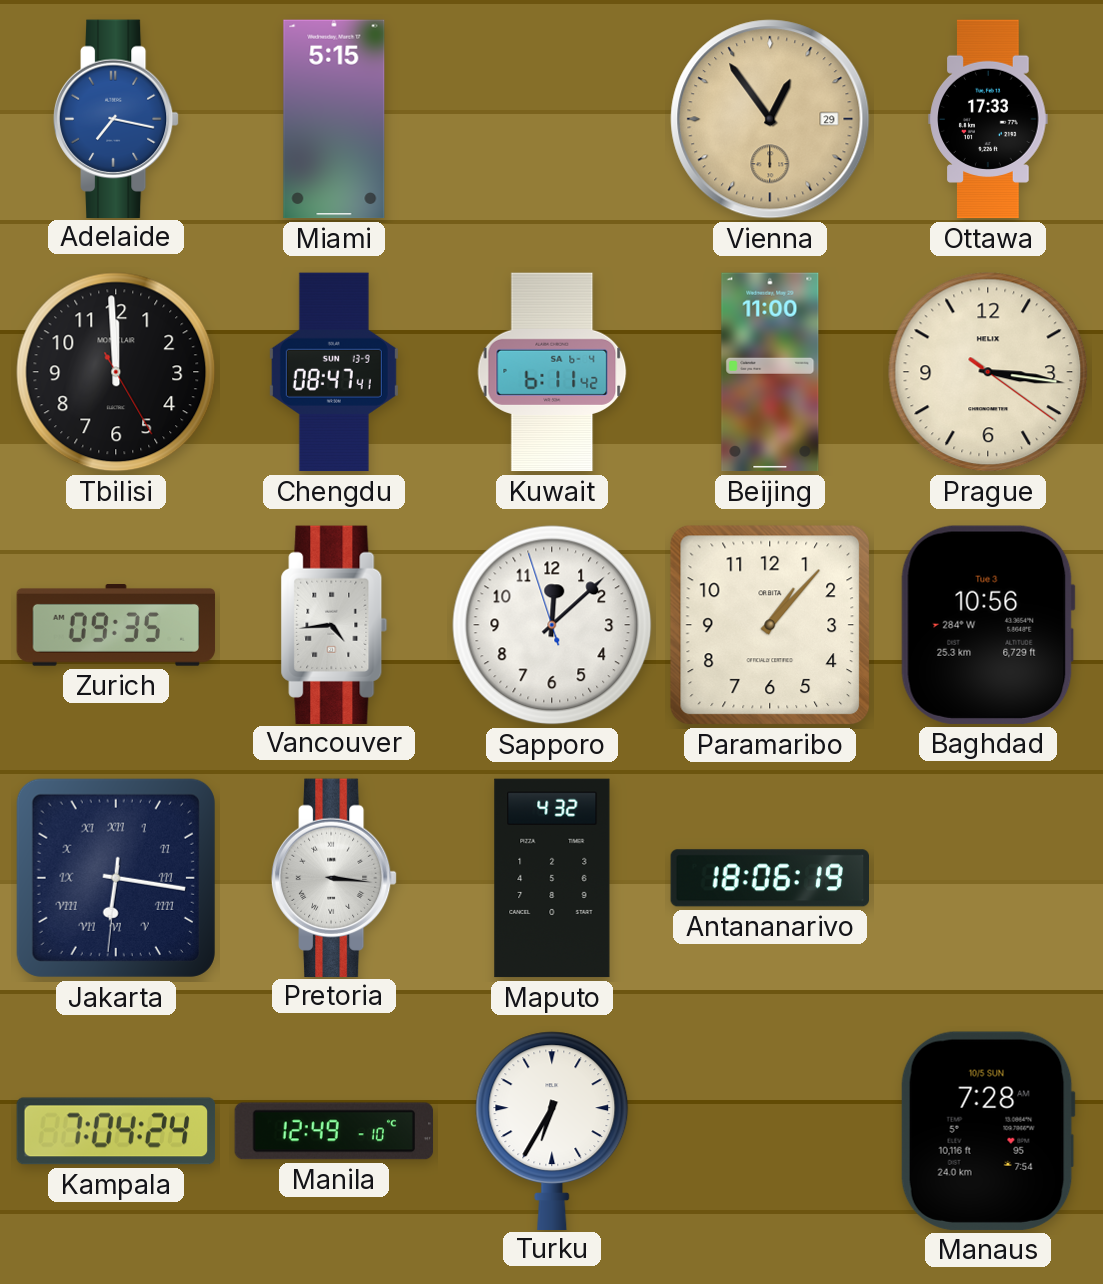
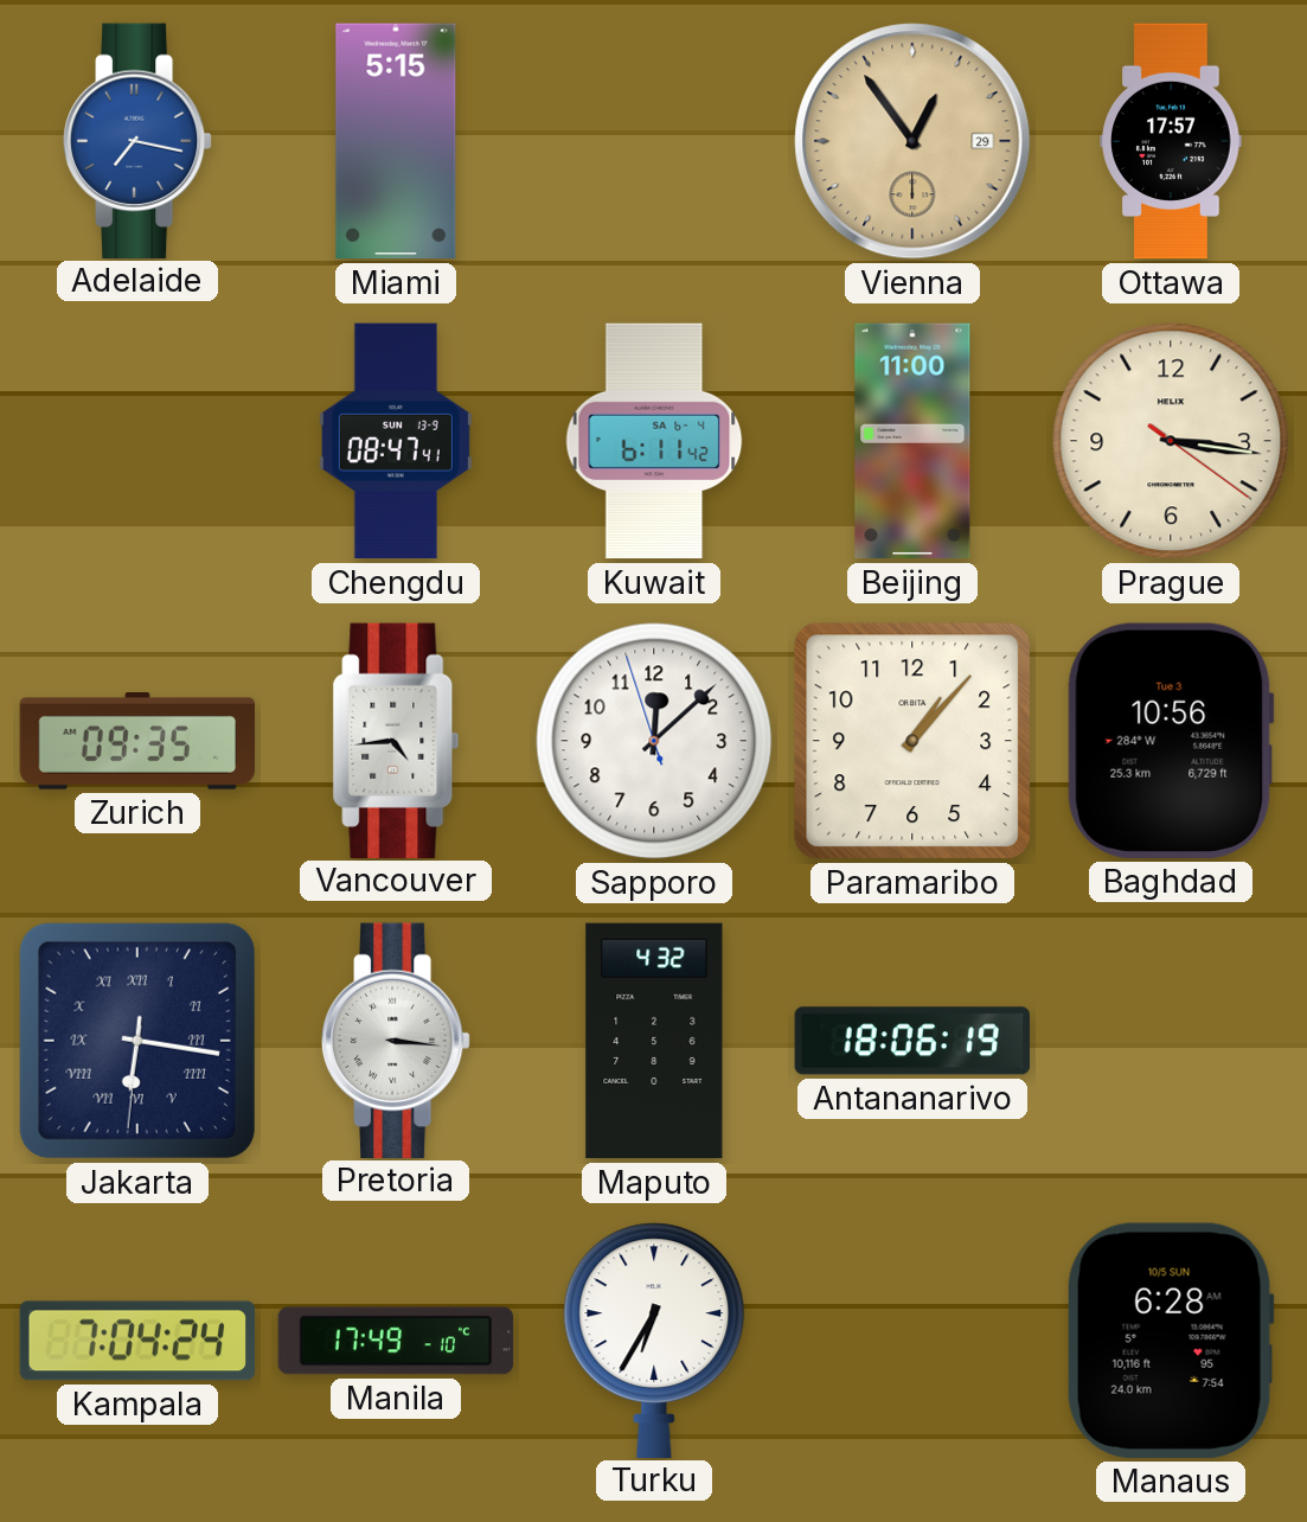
Ottawa: 17:33 -> 17:57 (1171, 141)
Tbilisi: 11:59 -> none (116, 372)
Manila: 12:49 -> 17:49 (396, 1341)
Manaus: 7:28 -> 6:28 (1171, 1341)
